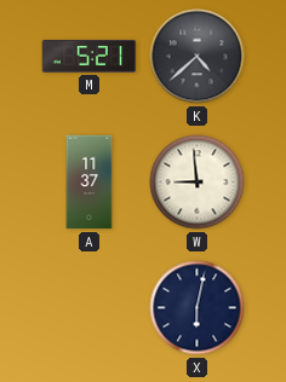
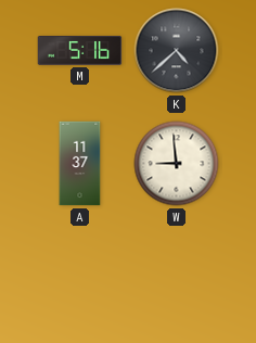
M: 5:21 -> 5:16 (80, 51)
X: 6:02 -> none (198, 308)
